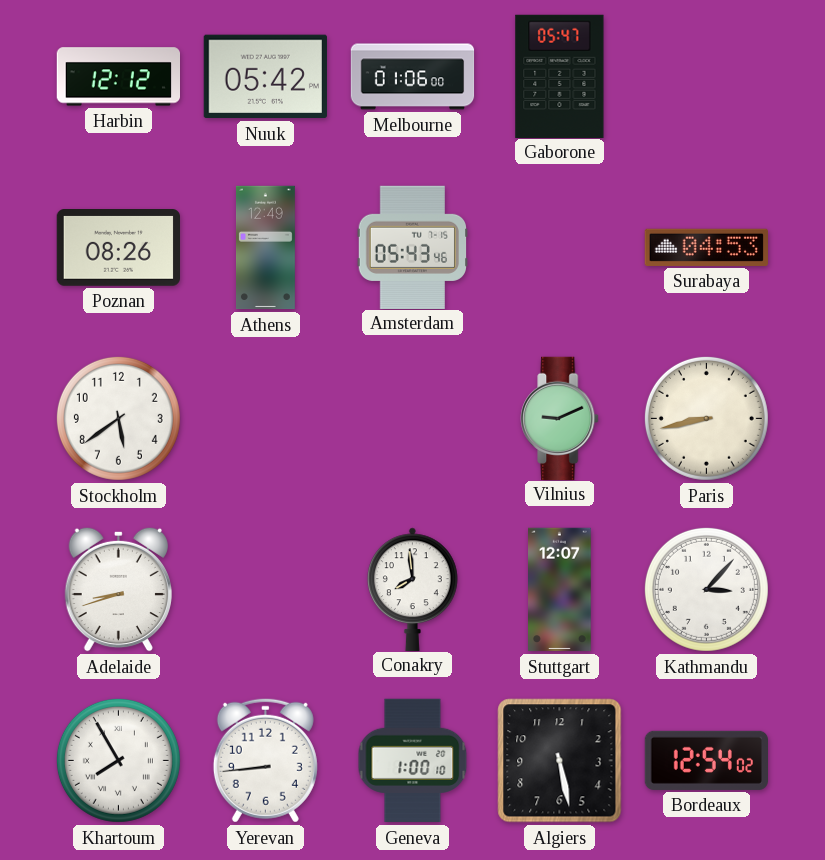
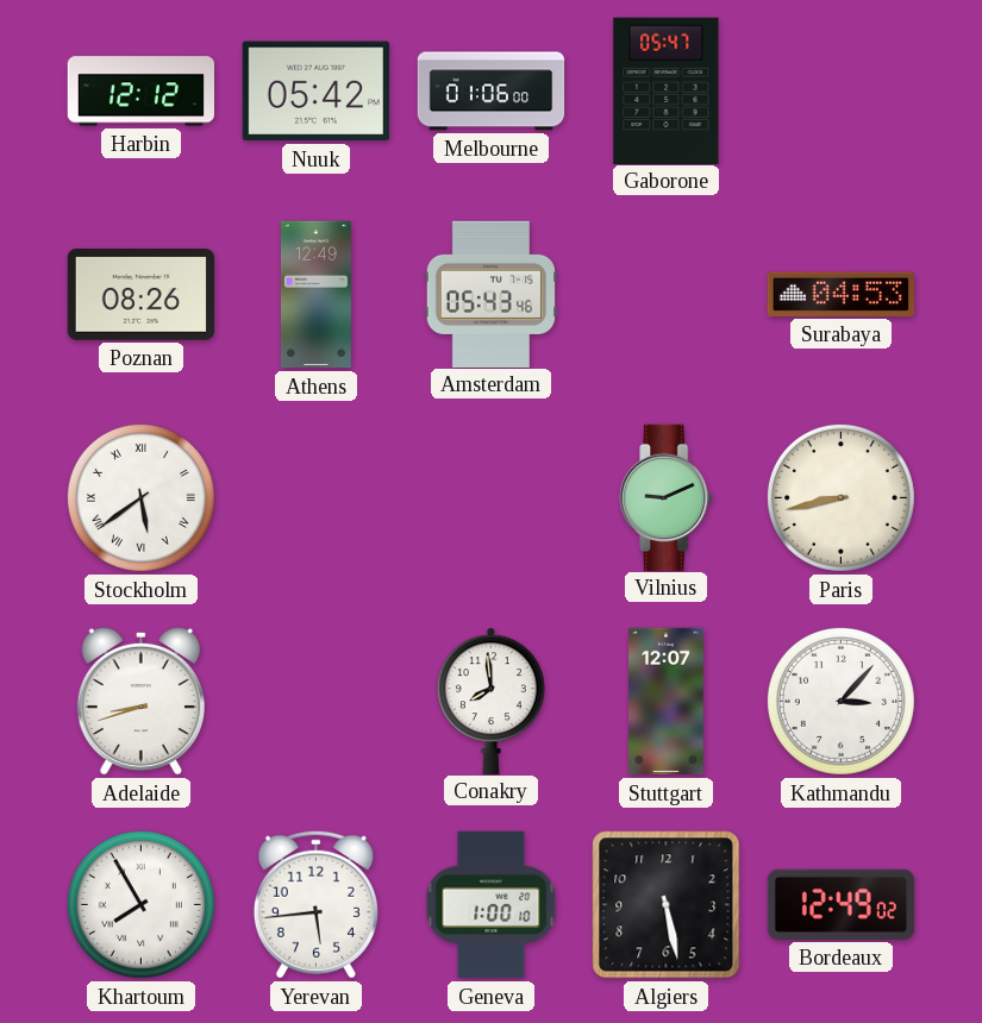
Stockholm numerals: Arabic -> Roman (140, 497)
Yerevan: 8:44 -> 5:44 (315, 904)
Bordeaux: 12:54 -> 12:49 (840, 904)
